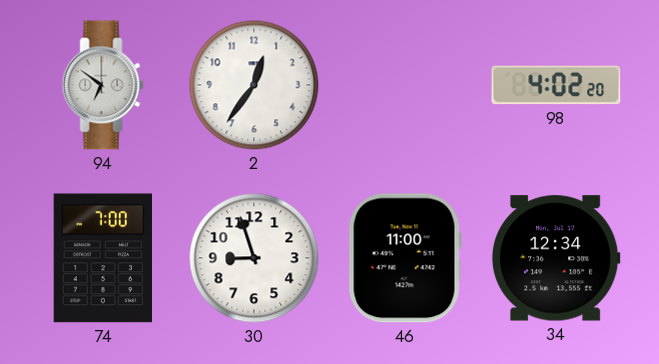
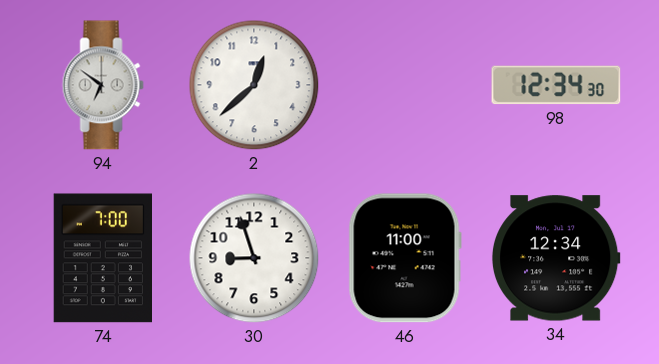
2: 12:36 -> 12:38 (254, 85)
98: 4:02 -> 12:34 (556, 85)
